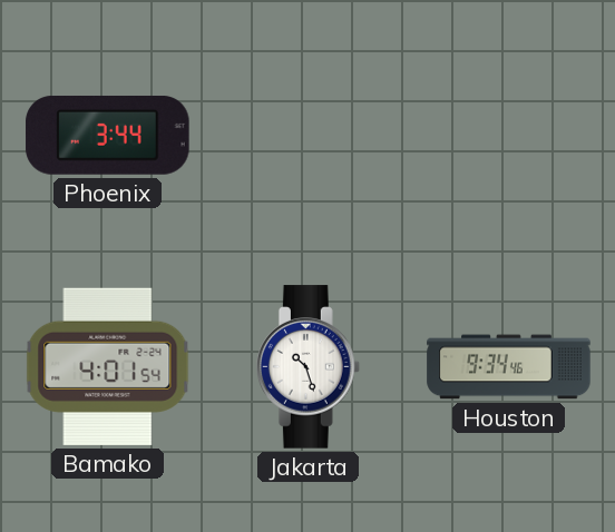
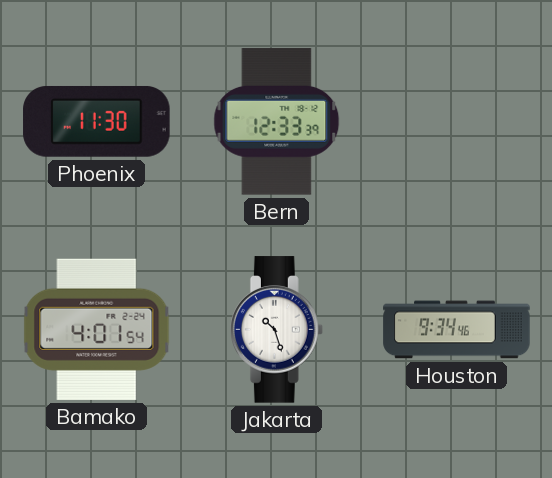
Phoenix: 3:44 -> 11:30 (97, 121)
Bern: none -> 12:33 (277, 122)
